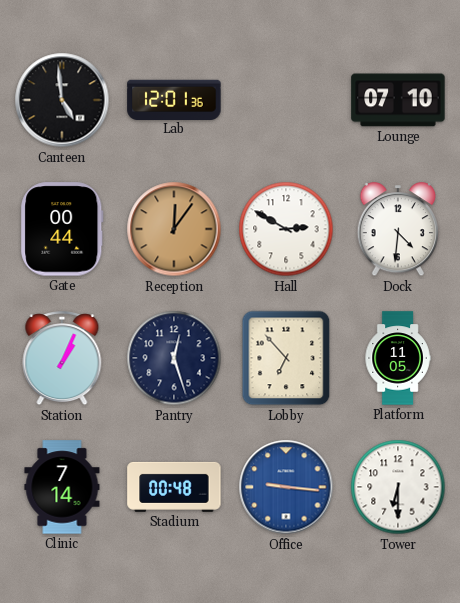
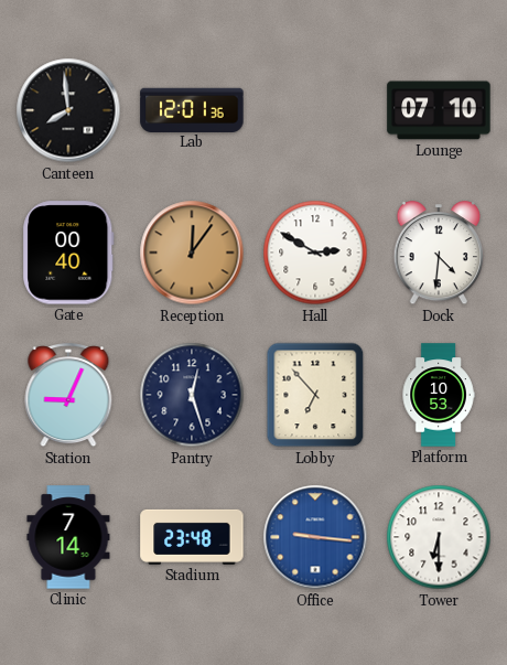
Canteen: 4:59 -> 7:59 (68, 110)
Gate: 00:44 -> 00:40 (68, 253)
Station: 1:04 -> 9:04 (68, 396)
Platform: 11:05 -> 10:53 (439, 395)
Stadium: 00:48 -> 23:48 (192, 537)
